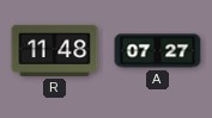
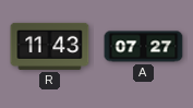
R: 11:48 -> 11:43 (50, 46)
